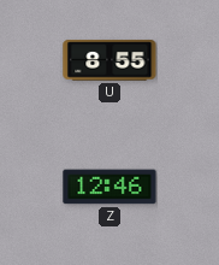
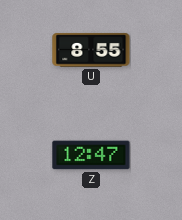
Z: 12:46 -> 12:47 (91, 155)
